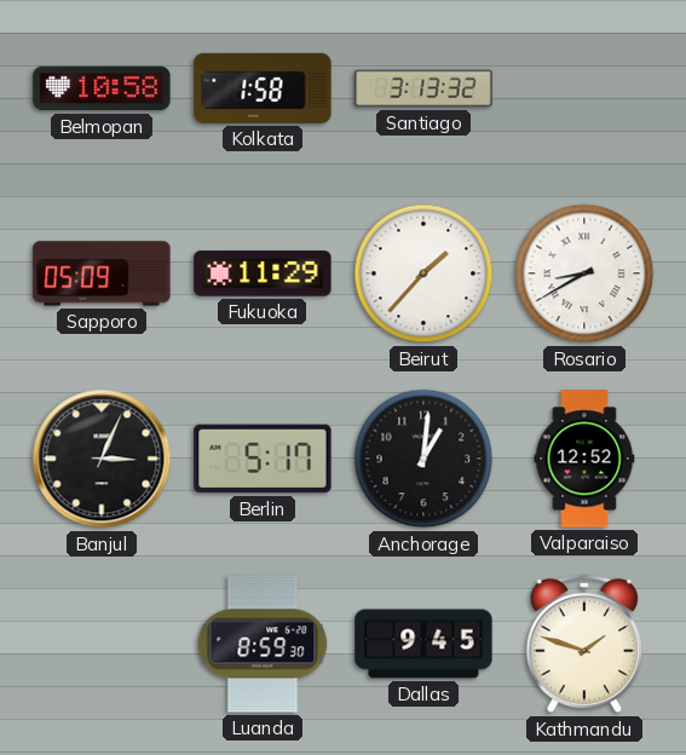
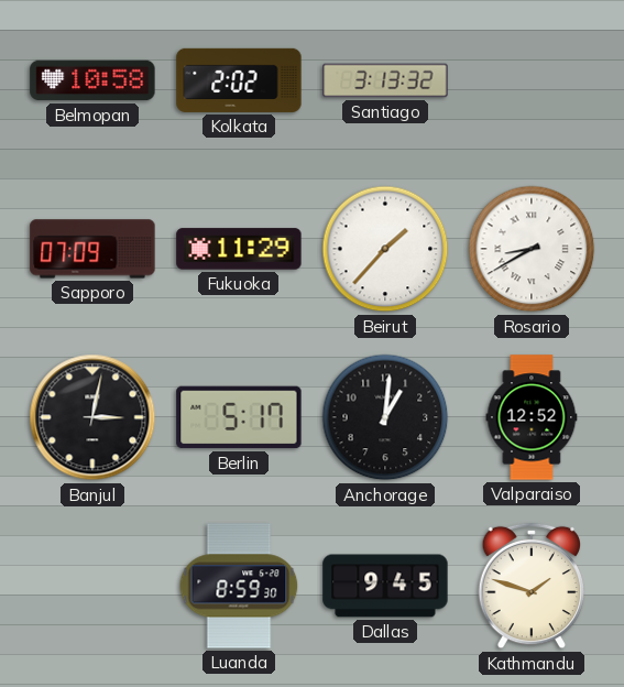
Kolkata: 1:58 -> 2:02 (239, 80)
Sapporo: 05:09 -> 07:09 (92, 249)
Banjul: 3:04 -> 3:02 (92, 417)
